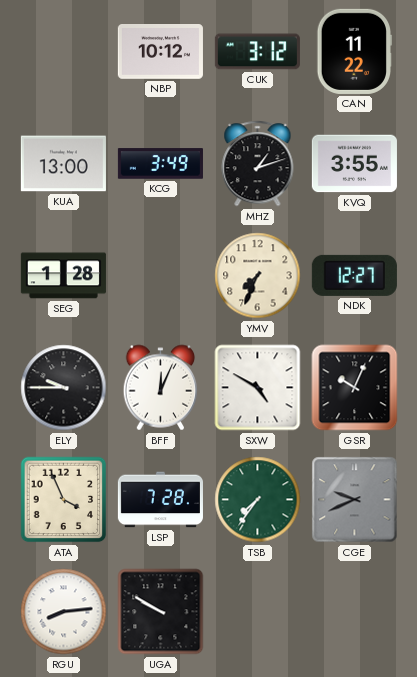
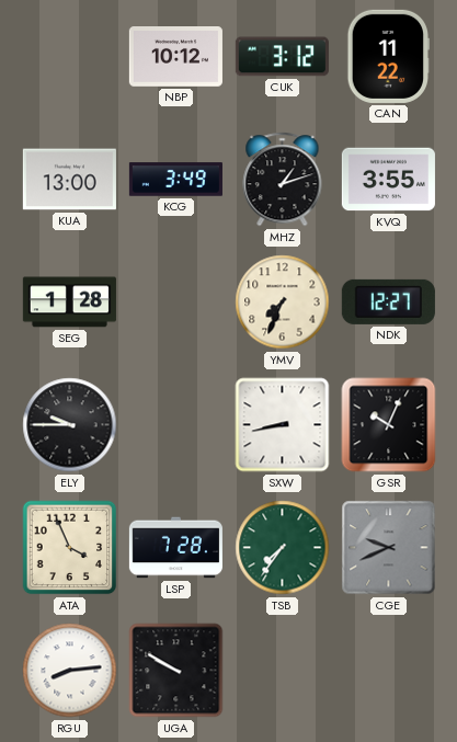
BFF: 12:04 -> none (161, 388)
SXW: 4:50 -> 8:43 (283, 425)
